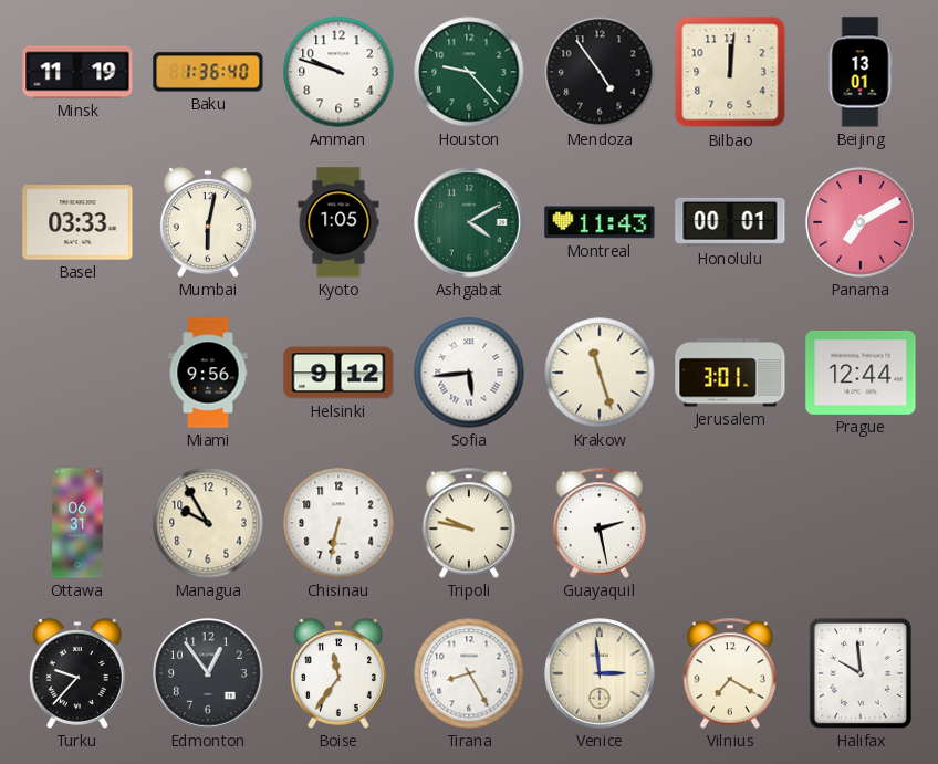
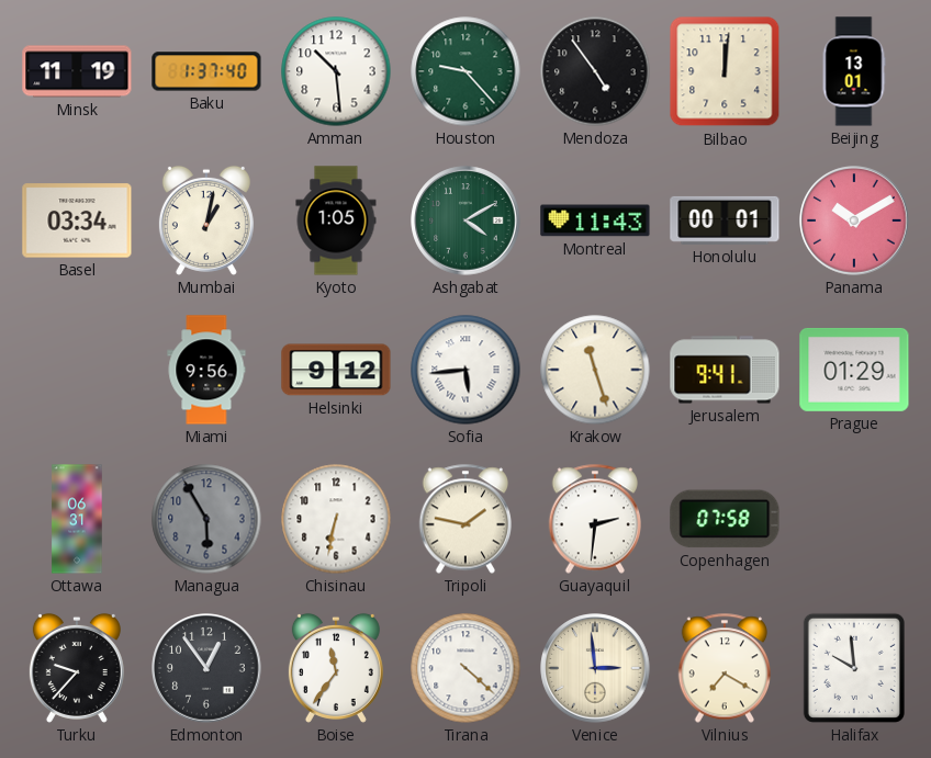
Baku: 1:36 -> 1:37 (206, 71)
Amman: 9:48 -> 10:29 (336, 71)
Basel: 03:33 -> 03:34 (77, 220)
Mumbai: 6:02 -> 1:02 (206, 220)
Panama: 7:10 -> 10:10 (854, 220)
Jerusalem: 3:01 -> 9:41 (725, 370)
Prague: 12:44 -> 01:29 (854, 370)
Managua: 9:55 -> 5:55 (206, 519)
Managua dial: cream -> grey (206, 519)
Tripoli: 9:47 -> 1:47 (466, 519)
Guayaquil: 2:28 -> 2:31 (595, 519)
Copenhagen: none -> 07:58 (725, 519)
Tirana: 8:25 -> 4:22 (466, 668)
